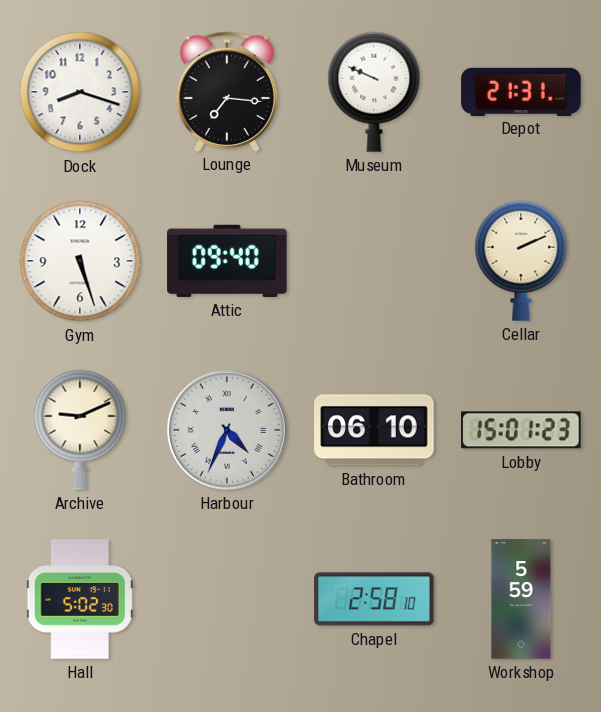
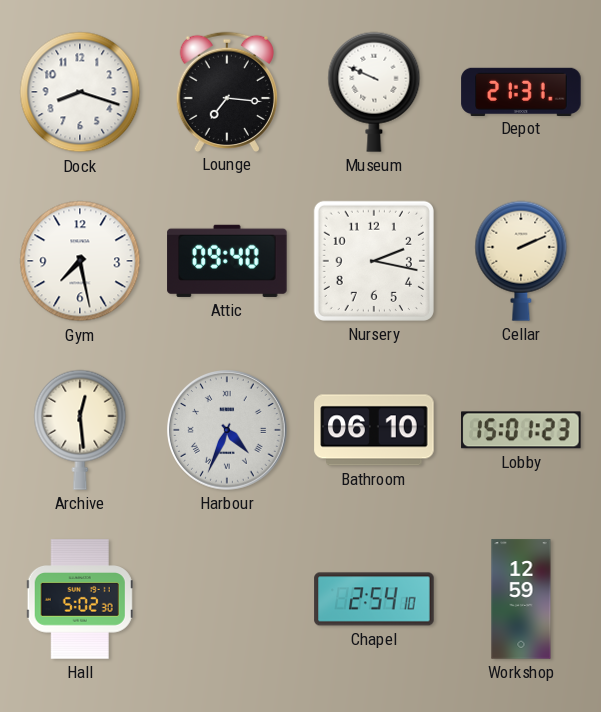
Gym: 5:27 -> 7:28 (80, 261)
Nursery: none -> 2:17 (374, 261)
Archive: 9:11 -> 12:29 (80, 430)
Chapel: 2:58 -> 2:54 (374, 599)
Workshop: 5:59 -> 12:59 (521, 599)
